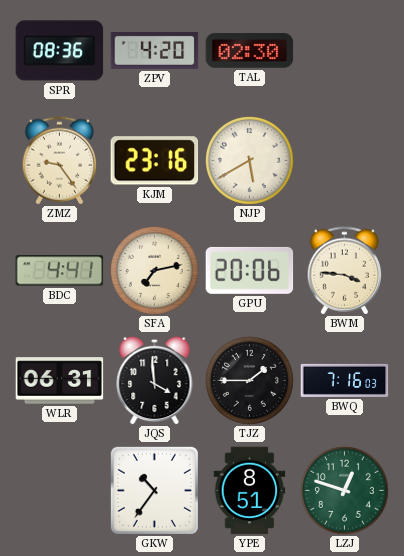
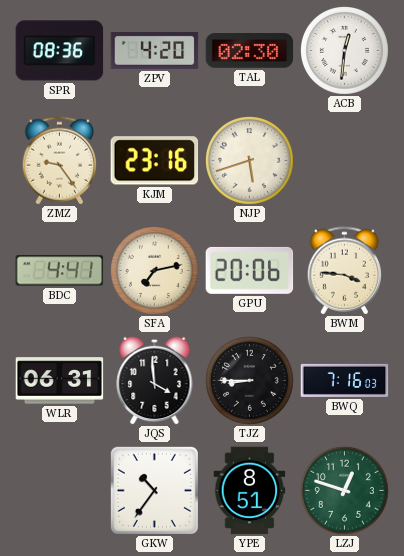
ACB: none -> 12:31 (345, 51)
NJP: 5:40 -> 5:42 (250, 161)
TJZ: 1:45 -> 8:45 (250, 381)
